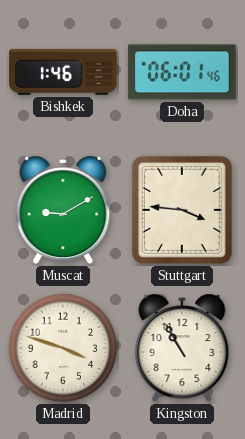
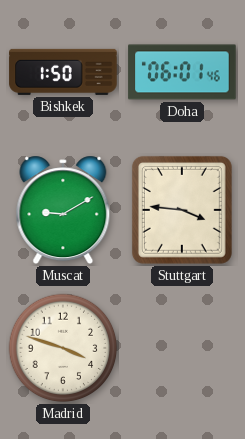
Bishkek: 1:46 -> 1:50 (63, 72)
Kingston: 10:55 -> none (182, 348)
